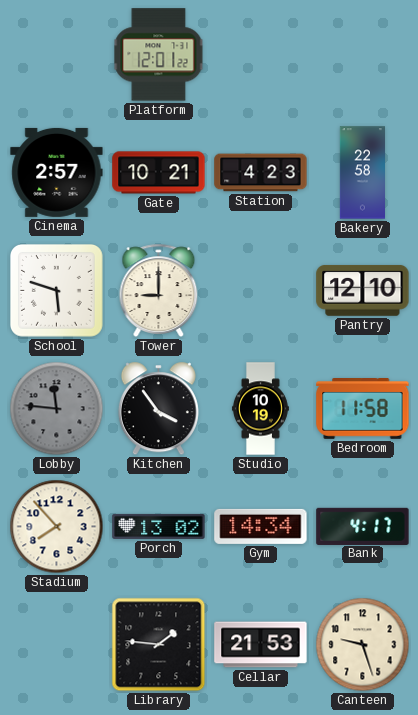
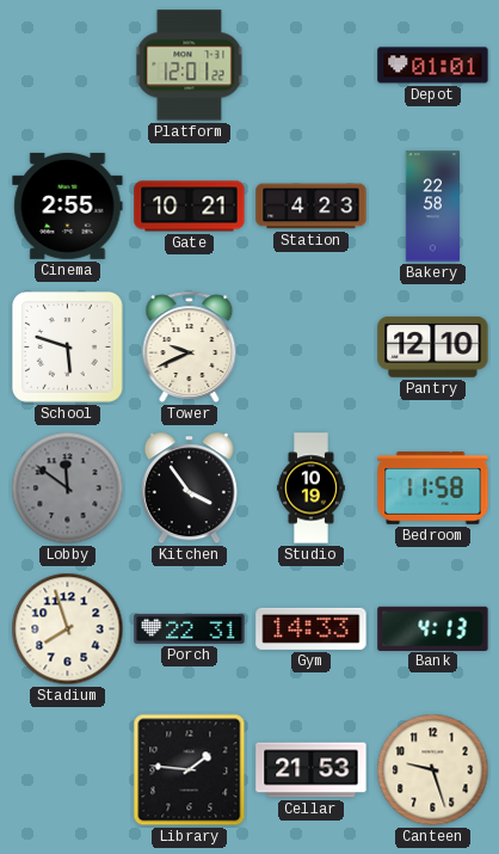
Depot: none -> 01:01 (433, 66)
Cinema: 2:57 -> 2:55 (68, 205)
Tower: 9:00 -> 9:41 (190, 346)
Lobby: 11:46 -> 11:51 (68, 489)
Stadium: 7:53 -> 7:57 (68, 629)
Porch: 13:02 -> 22:31 (190, 628)
Gym: 14:34 -> 14:33 (312, 628)
Bank: 4:17 -> 4:13 (433, 628)
